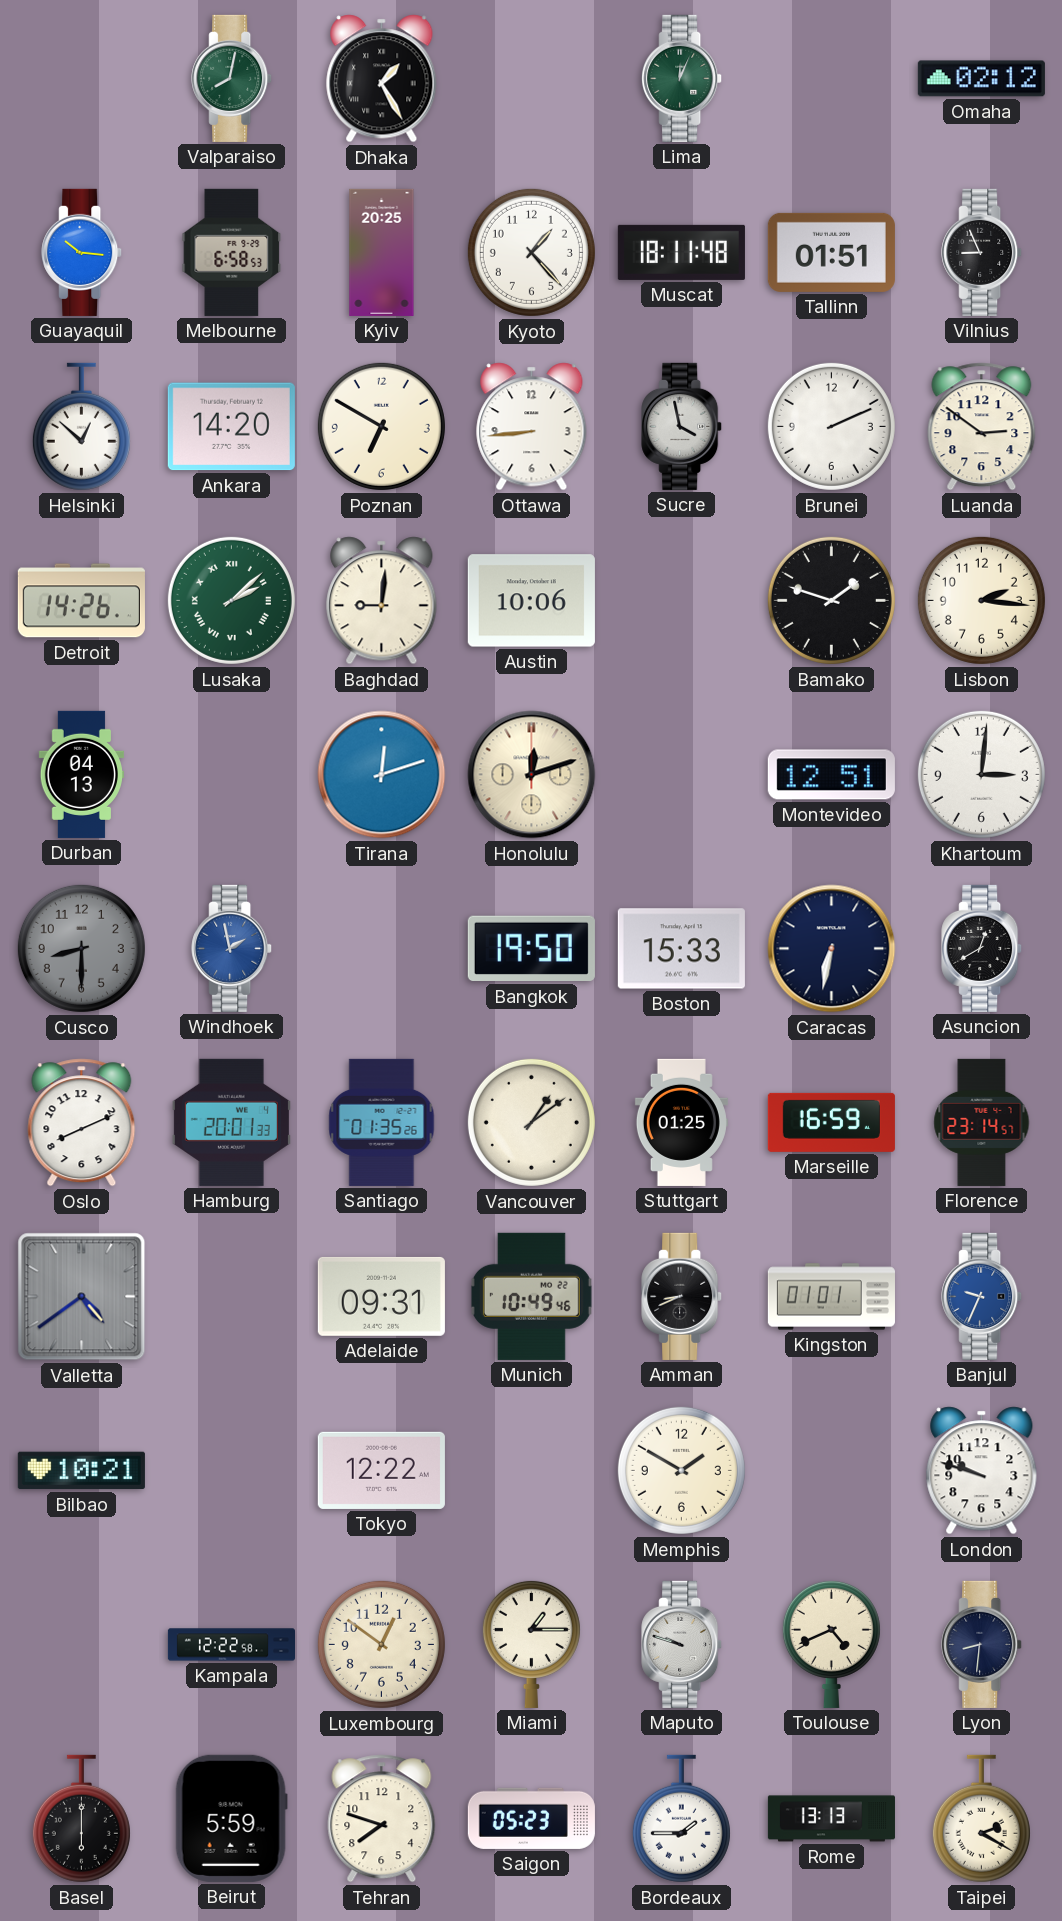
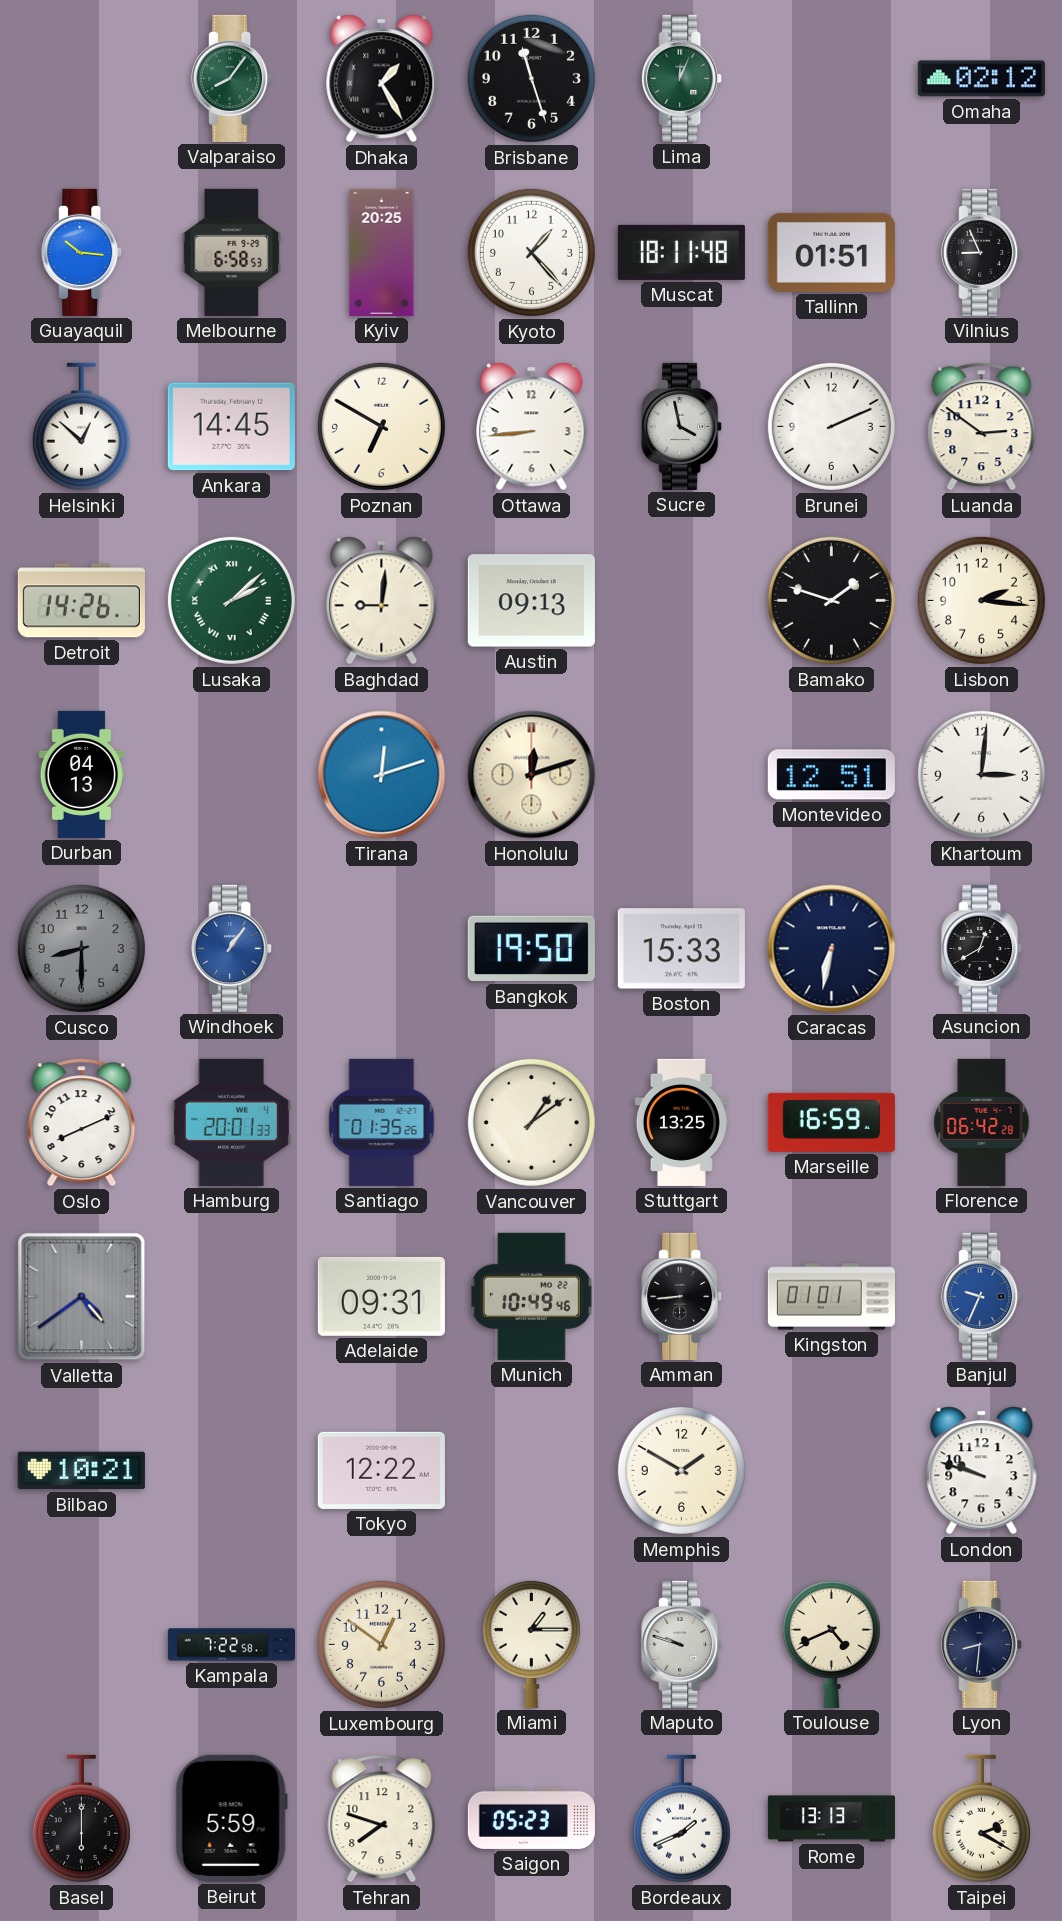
Valparaiso: 8:02 -> 8:06 (232, 78)
Brisbane: none -> 11:27 (531, 78)
Ankara: 14:20 -> 14:45 (231, 427)
Austin: 10:06 -> 09:13 (531, 601)
Windhoek: 1:58 -> 1:06 (232, 948)
Stuttgart: 01:25 -> 13:25 (681, 1122)
Florence: 23:14 -> 06:42 (982, 1122)
Amman: 8:41 -> 8:44 (682, 1296)
Kampala: 12:22 -> 7:22 (231, 1645)
Bordeaux: 1:45 -> 1:41 (681, 1819)
